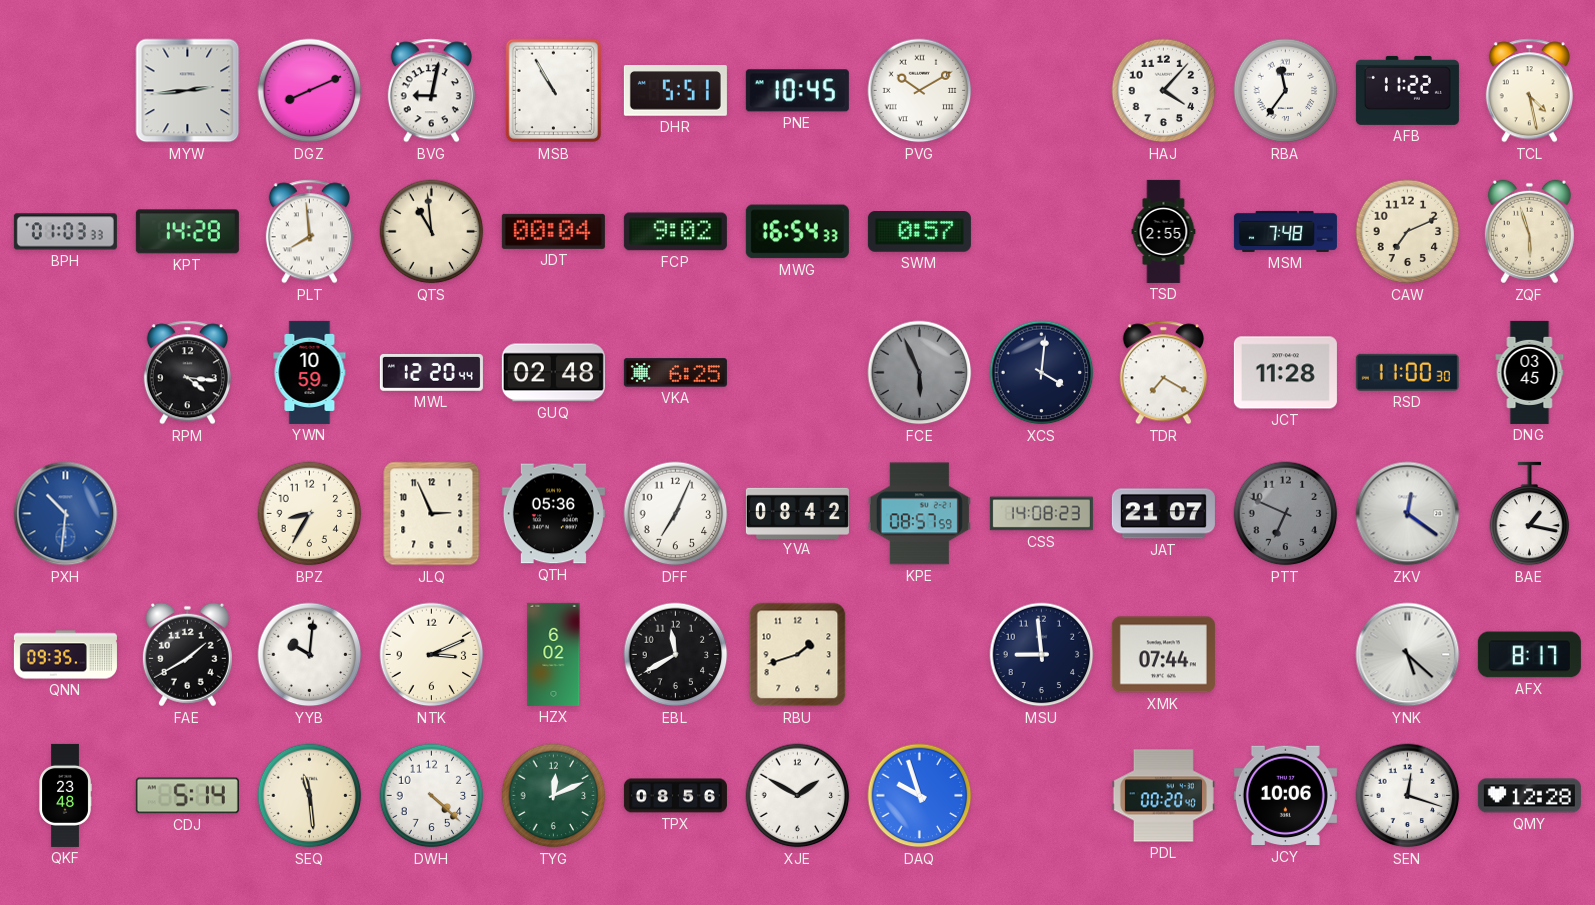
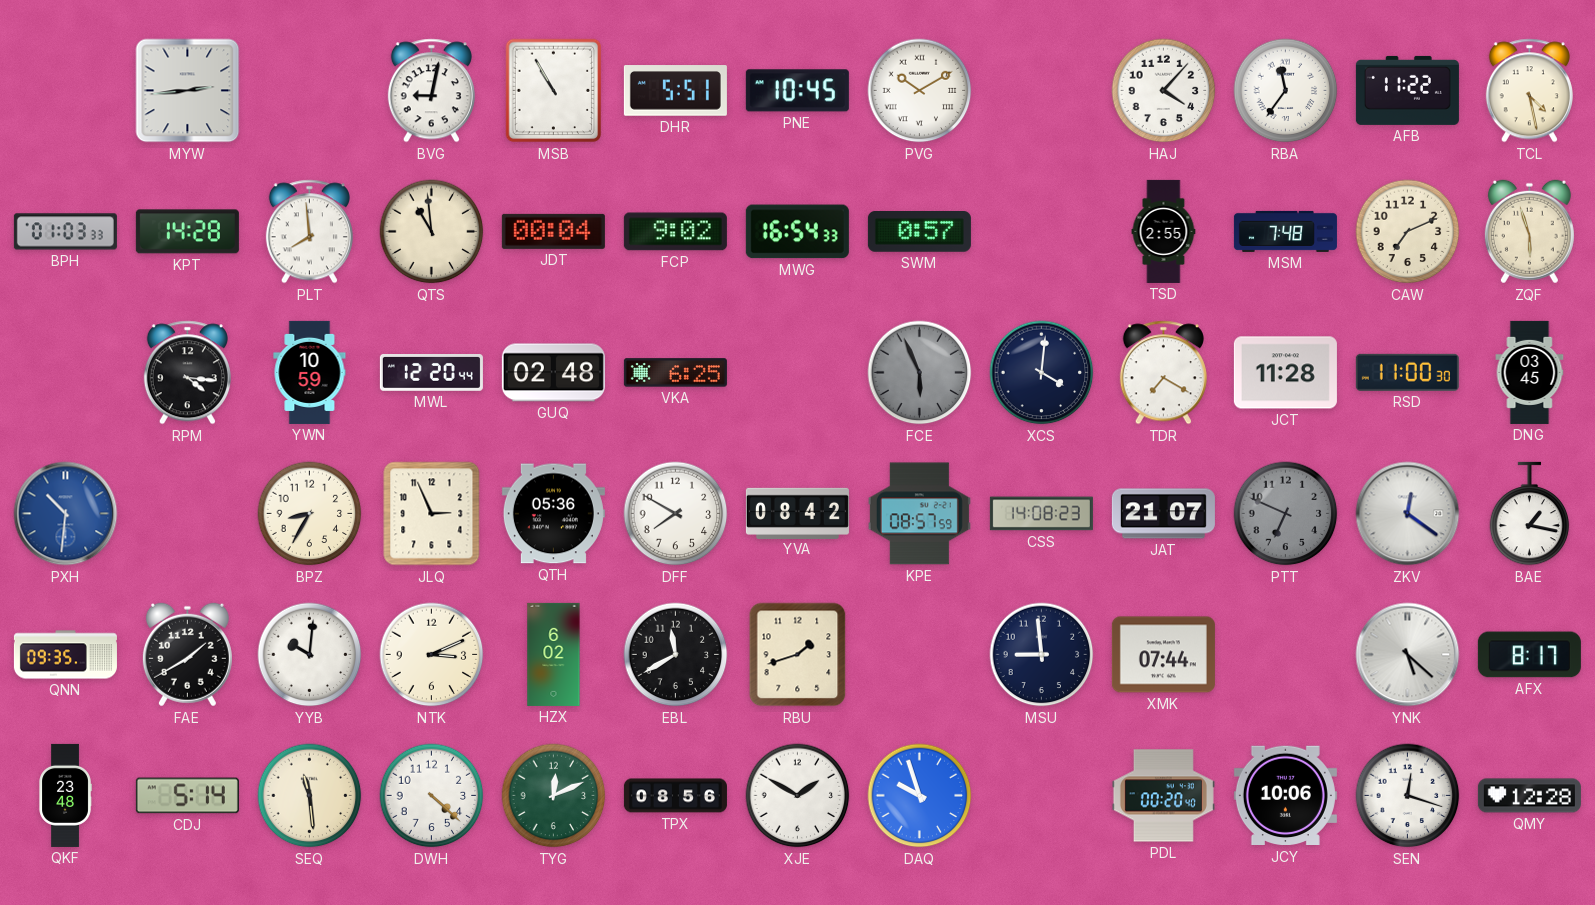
DGZ: 8:11 -> none (310, 91)
DFF: 7:04 -> 7:50 (676, 514)
